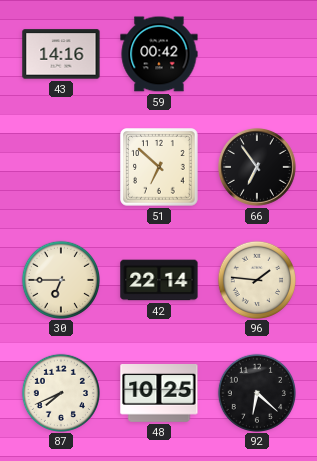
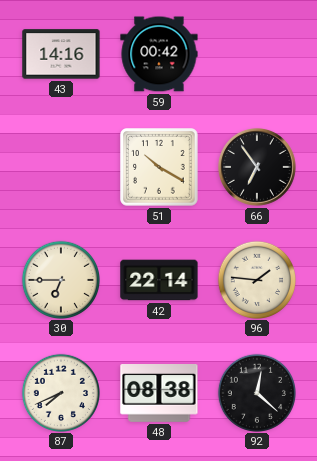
51: 6:52 -> 10:20 (159, 167)
48: 10:25 -> 08:38 (159, 394)
92: 6:22 -> 12:22 (256, 392)
